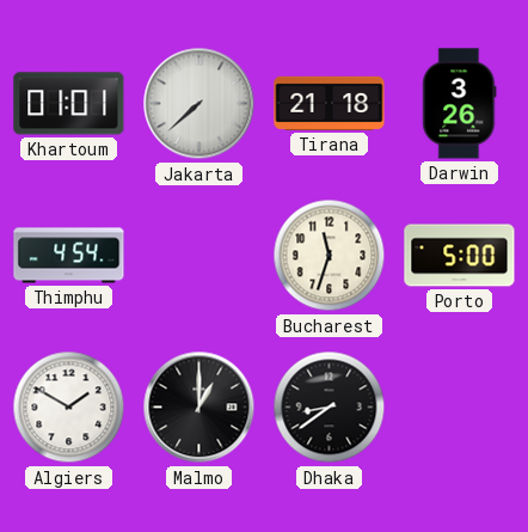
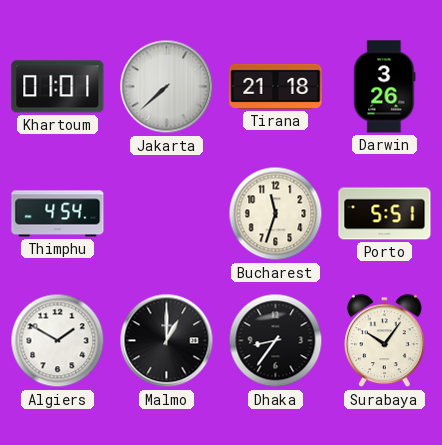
Porto: 5:00 -> 5:51 (385, 214)
Dhaka: 8:39 -> 8:36 (276, 341)
Surabaya: none -> 10:06 (385, 341)
